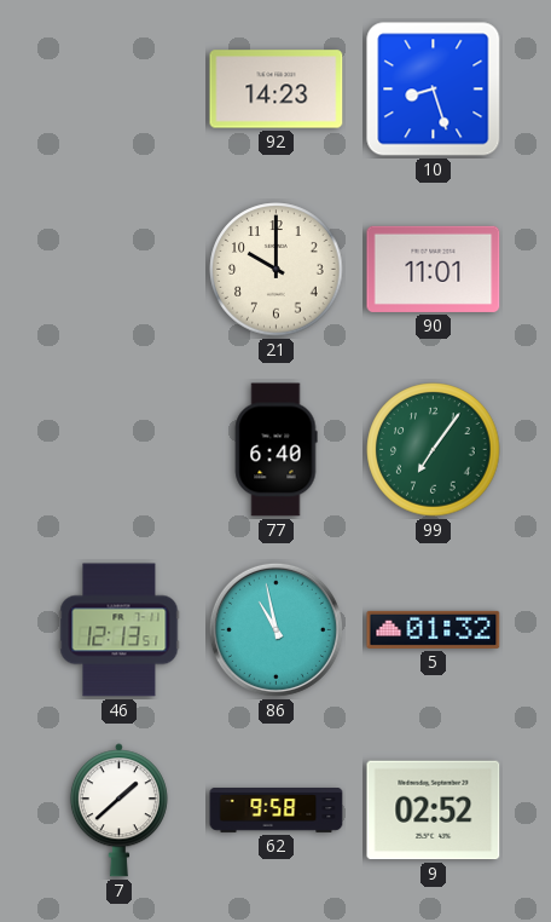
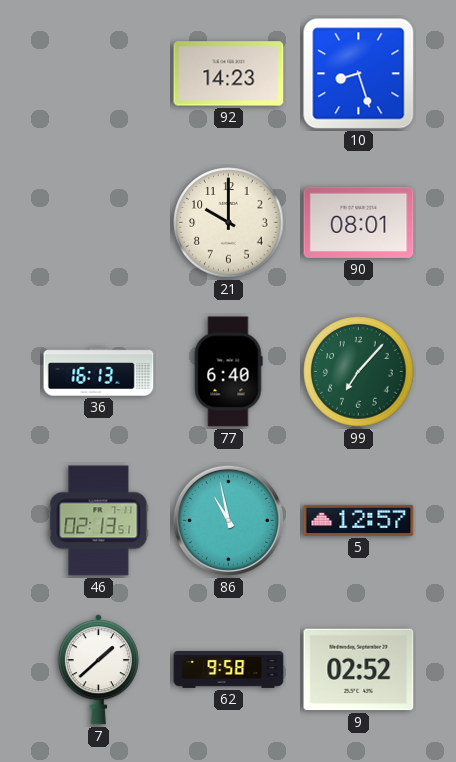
90: 11:01 -> 08:01 (359, 222)
36: none -> 16:13 (99, 372)
99: 7:06 -> 7:07 (359, 372)
46: 12:13 -> 02:13 (99, 521)
5: 01:32 -> 12:57 (359, 520)
